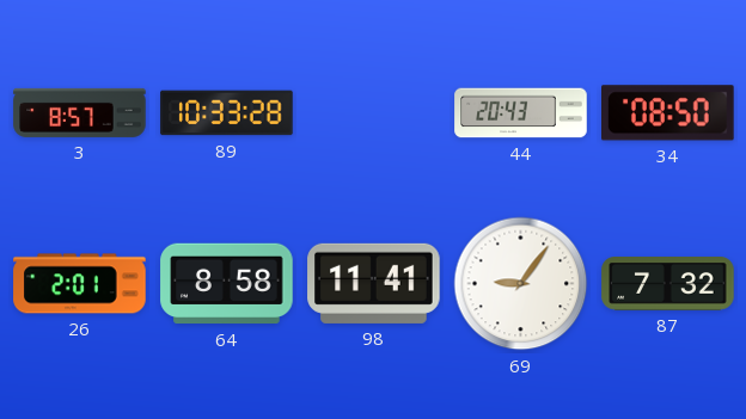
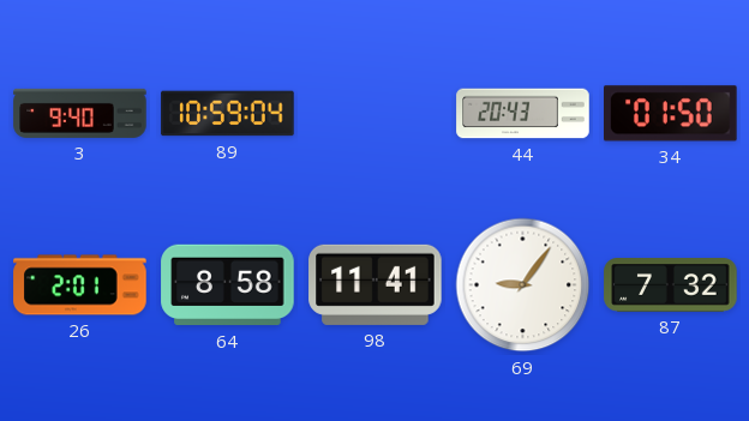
3: 8:57 -> 9:40 (80, 113)
89: 10:33 -> 10:59 (228, 114)
34: 08:50 -> 01:50 (671, 114)
